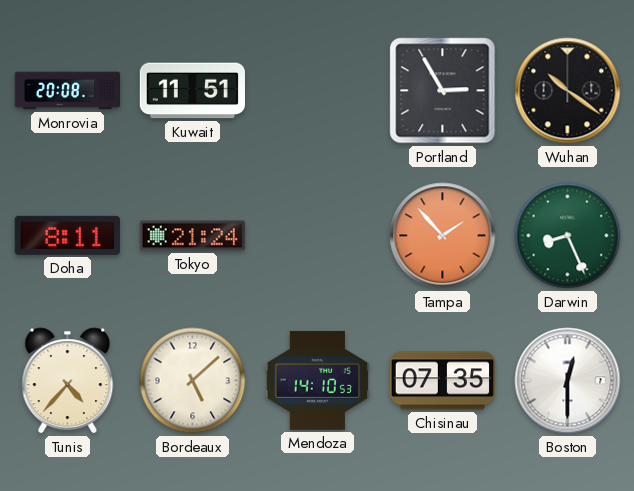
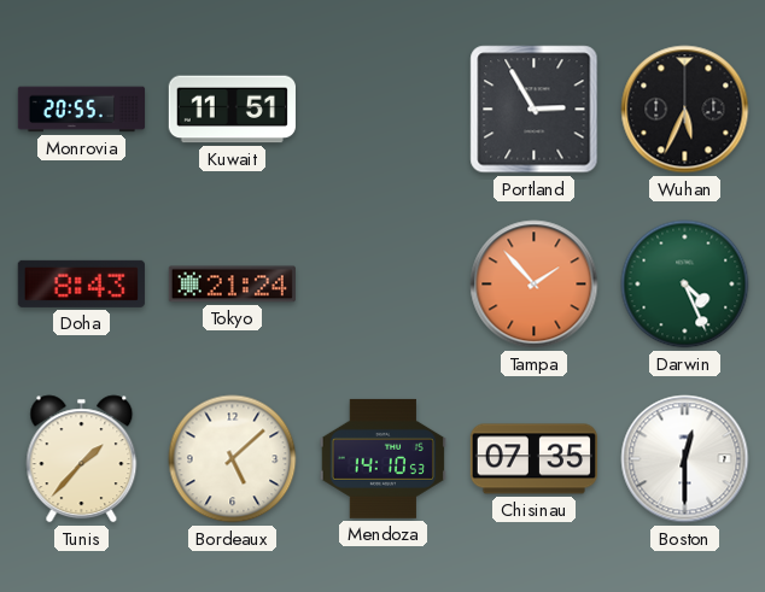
Monrovia: 20:08 -> 20:55 (82, 110)
Wuhan: 10:21 -> 5:34 (685, 110)
Doha: 8:11 -> 8:43 (81, 283)
Darwin: 8:26 -> 4:26 (685, 285)
Tunis: 4:37 -> 1:37 (82, 459)
